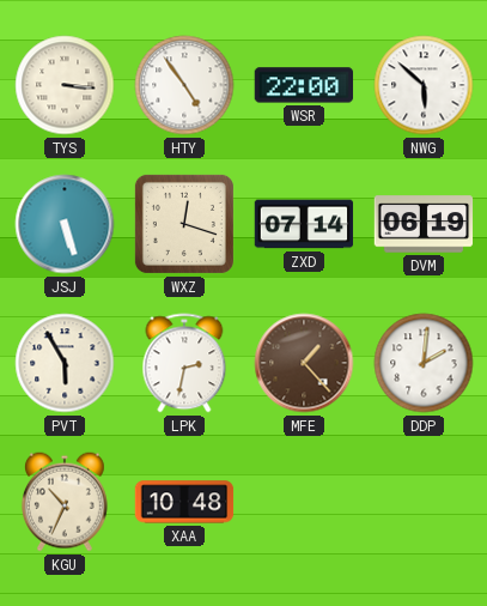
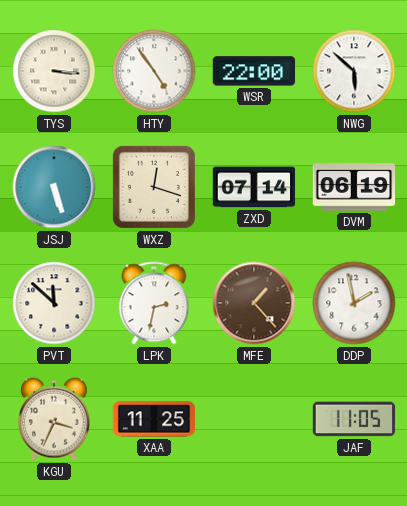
PVT: 5:55 -> 11:52 (54, 303)
DDP: 2:01 -> 1:58 (354, 303)
KGU: 10:34 -> 3:34 (55, 419)
XAA: 10:48 -> 11:25 (154, 419)
JAF: none -> 11:05 (354, 419)
